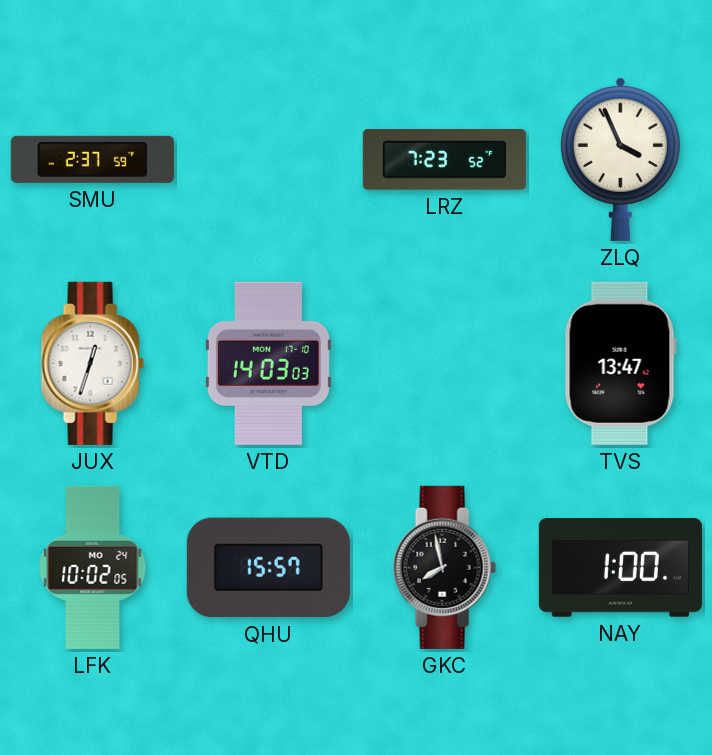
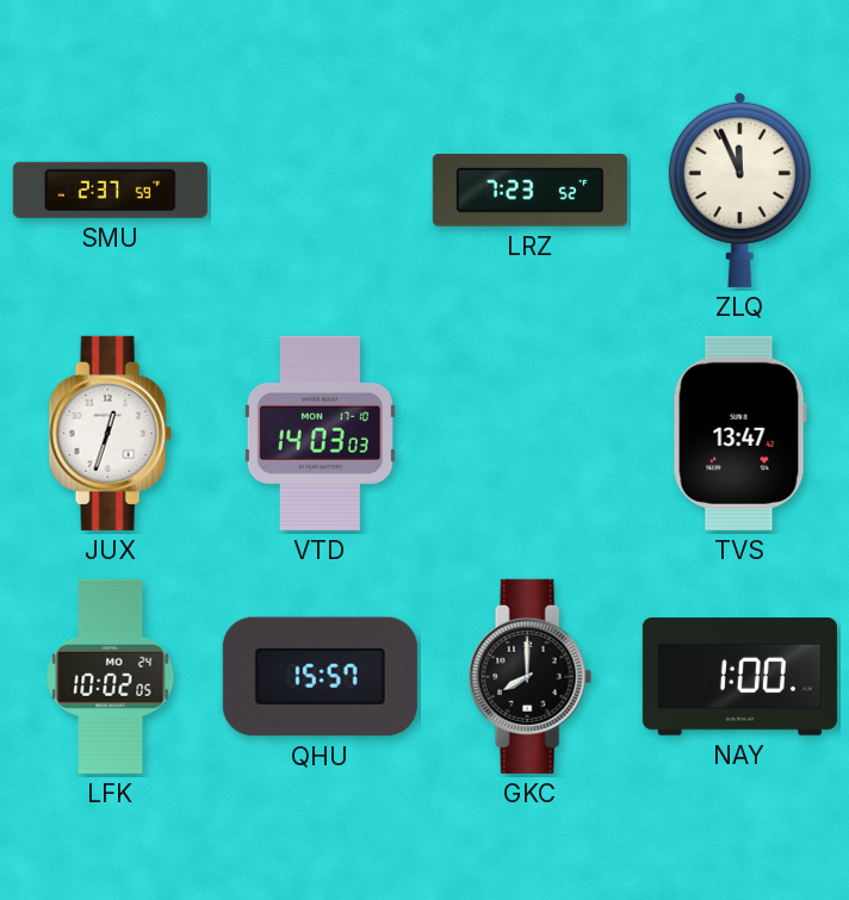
ZLQ: 3:56 -> 11:56 (739, 190)
GKC: 7:58 -> 8:00 (529, 676)
